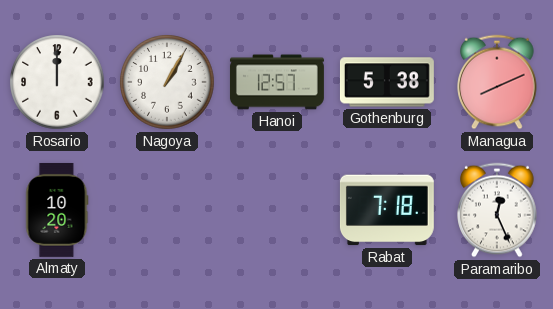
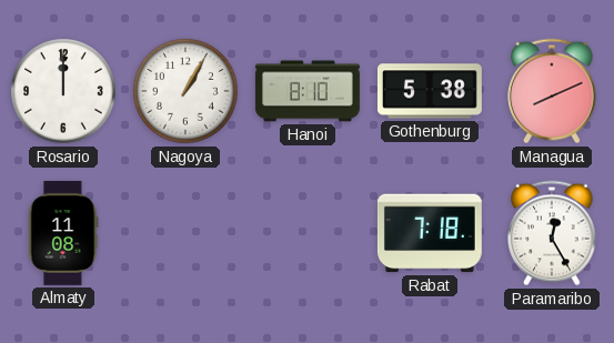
Hanoi: 12:57 -> 8:10 (308, 91)
Almaty: 10:20 -> 11:08 (63, 233)
Paramaribo: 12:26 -> 12:25 (552, 233)
